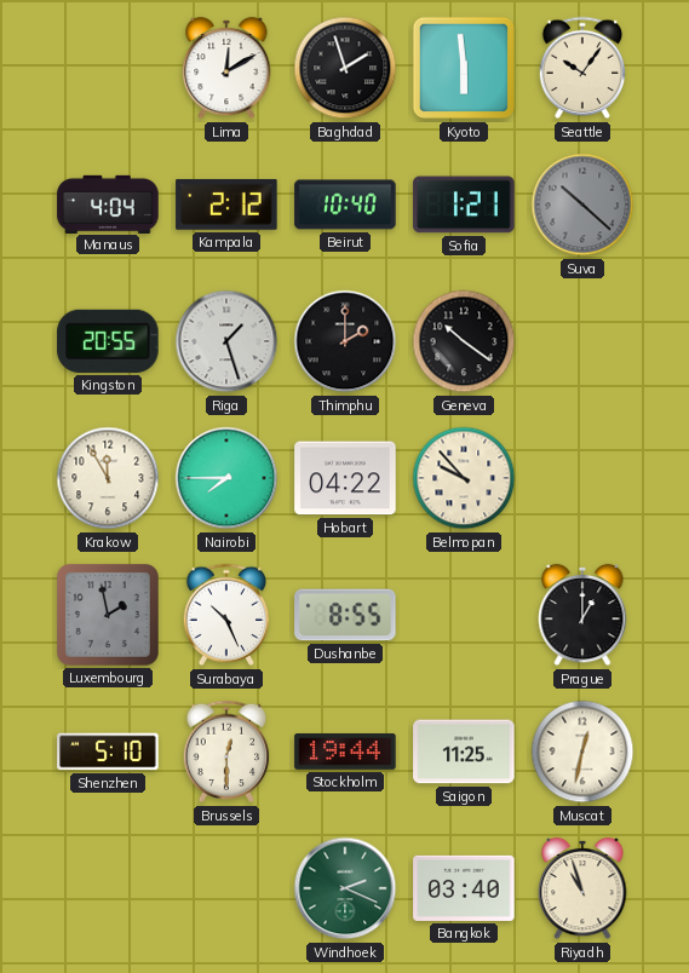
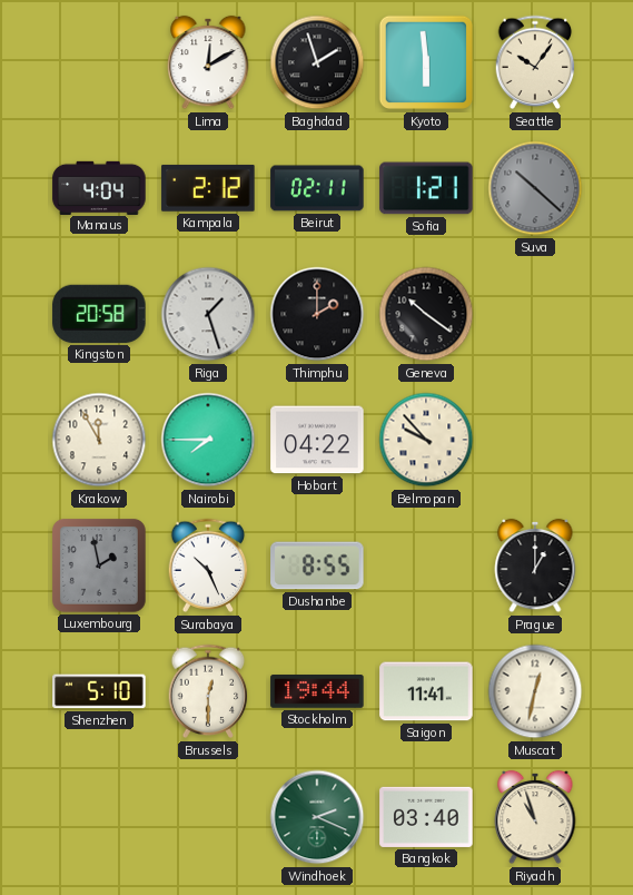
Beirut: 10:40 -> 02:11 (317, 188)
Kingston: 20:55 -> 20:58 (99, 314)
Saigon: 11:25 -> 11:41 (426, 691)
